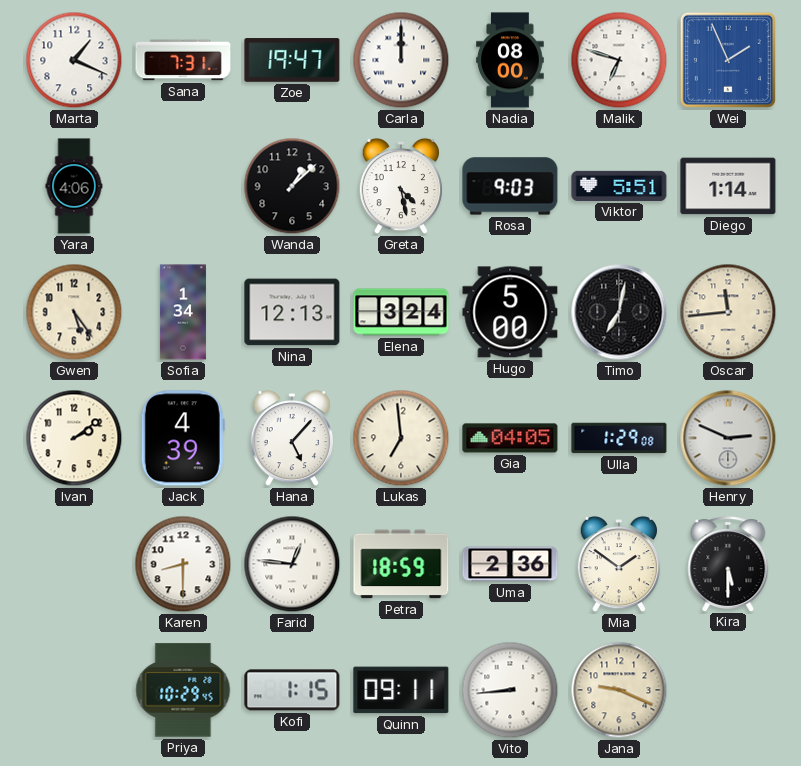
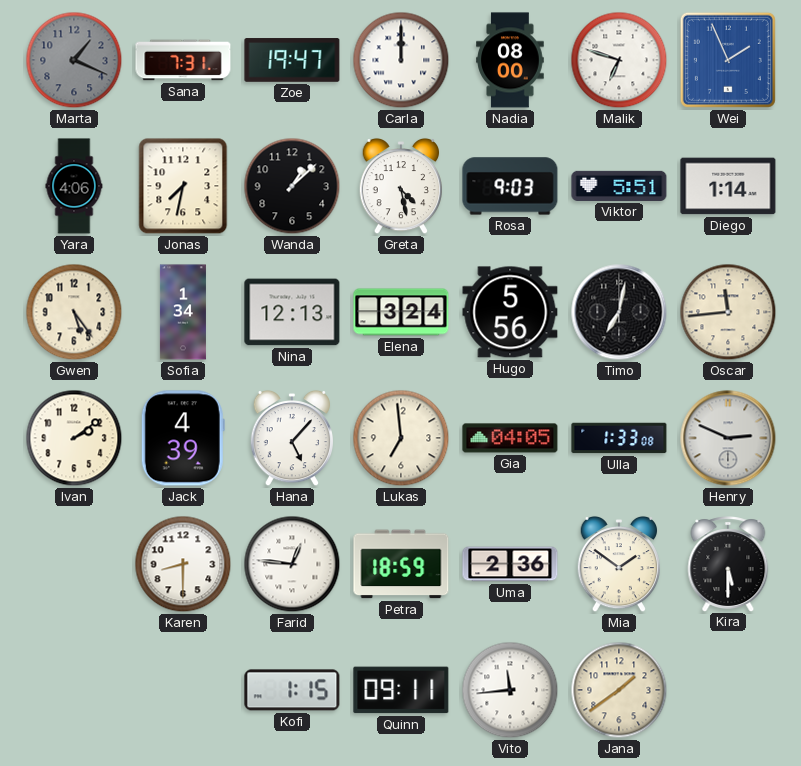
Marta dial: white -> grey (74, 60)
Jonas: none -> 7:32 (183, 186)
Hugo: 5:00 -> 5:56 (510, 312)
Ulla: 1:29 -> 1:33 (619, 438)
Priya: 10:29 -> none (183, 690)
Vito: 8:44 -> 11:44 (510, 690)
Jana: 9:19 -> 1:39 (619, 690)
